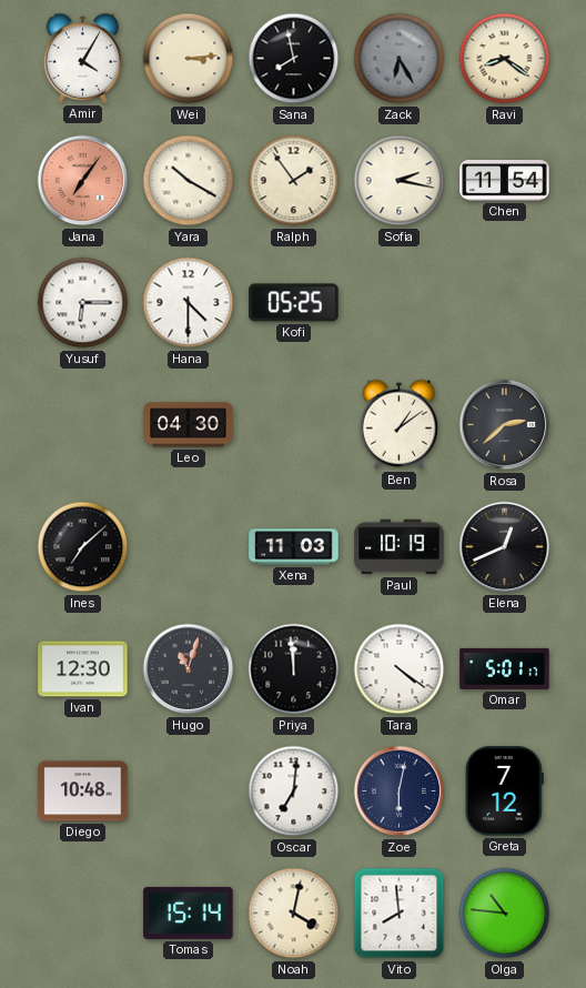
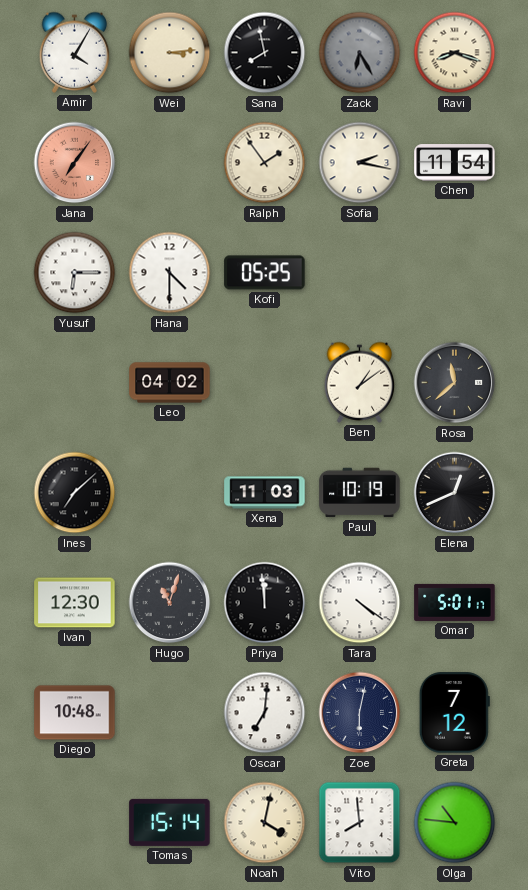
Ravi: 8:21 -> 8:18 (455, 53)
Yara: 10:20 -> none (189, 181)
Leo: 04:30 -> 04:02 (170, 383)
Rosa: 2:38 -> 11:38 (455, 383)
